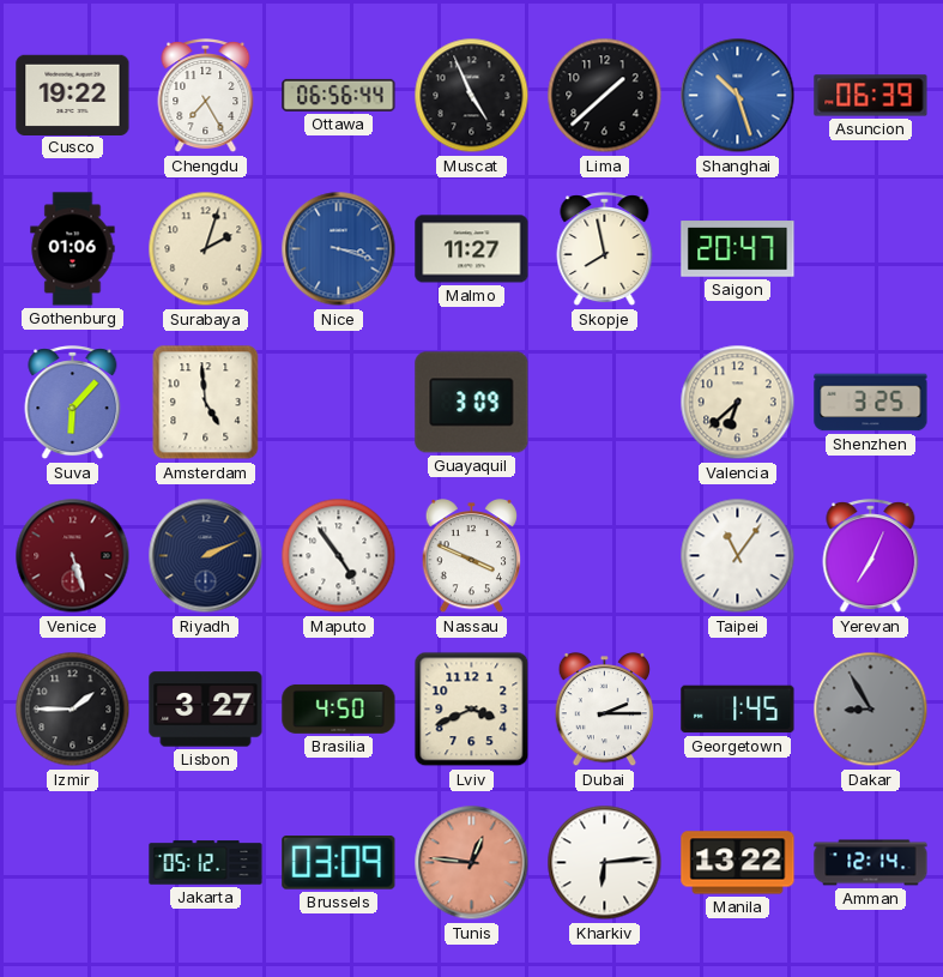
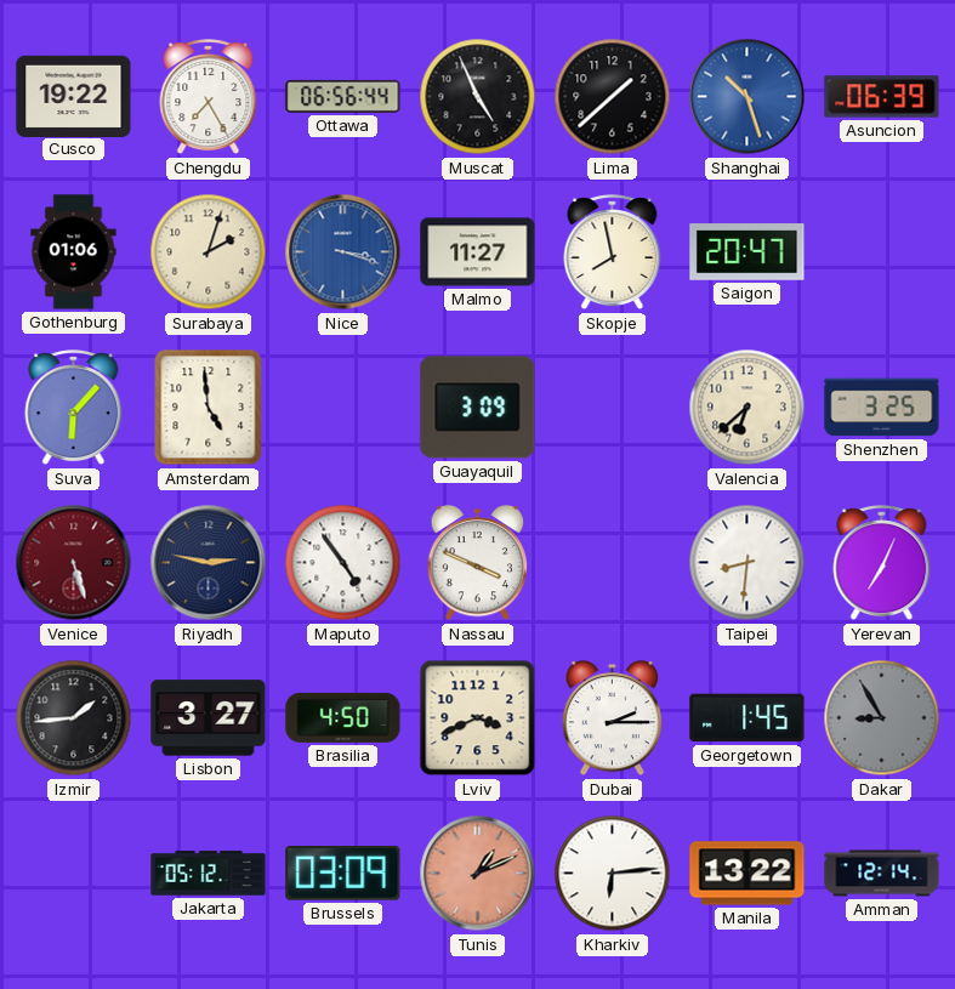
Riyadh: 2:11 -> 2:47 (209, 563)
Taipei: 11:06 -> 8:31 (747, 563)
Izmir: 1:45 -> 1:44 (74, 718)
Tunis: 12:46 -> 1:11 (478, 874)
